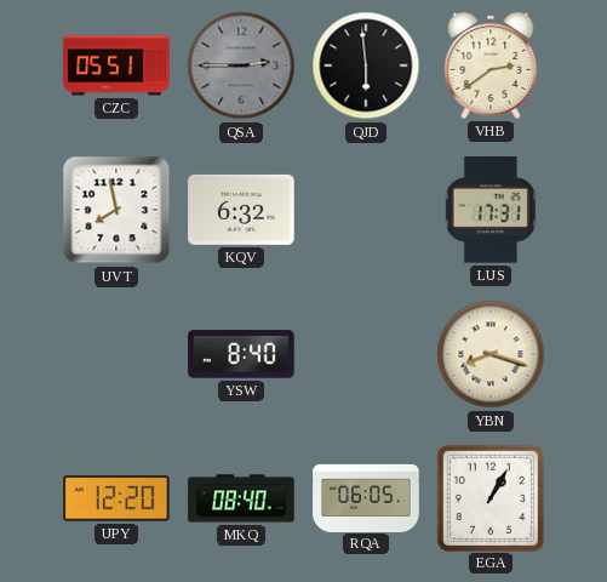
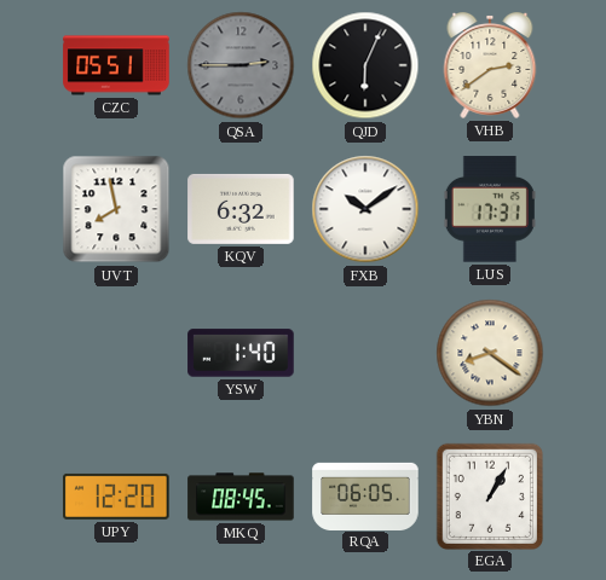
QJD: 5:59 -> 6:04 (365, 65)
FXB: none -> 10:09 (365, 209)
YSW: 8:40 -> 1:40 (241, 353)
YBN: 8:18 -> 8:21 (490, 353)
MKQ: 08:40 -> 08:45 (241, 497)
